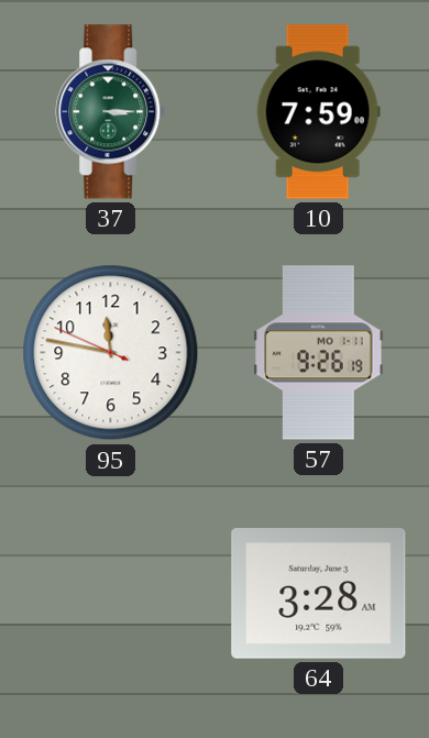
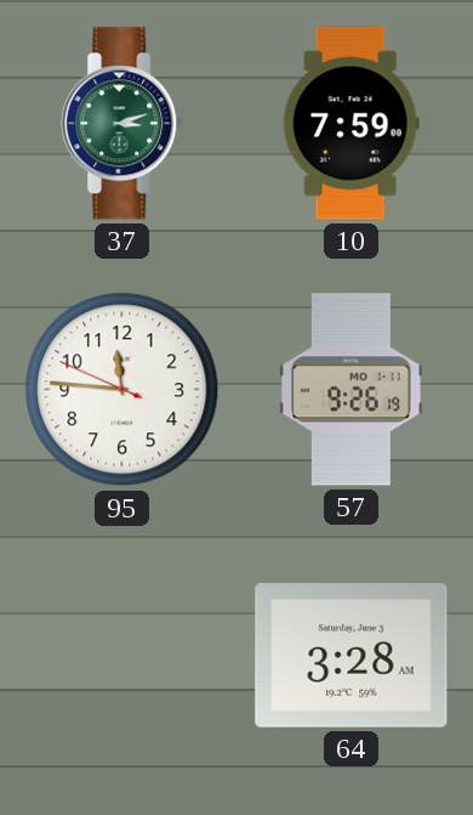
37: 3:15 -> 3:12 (122, 124)
95: 11:46 -> 11:45 (122, 390)
